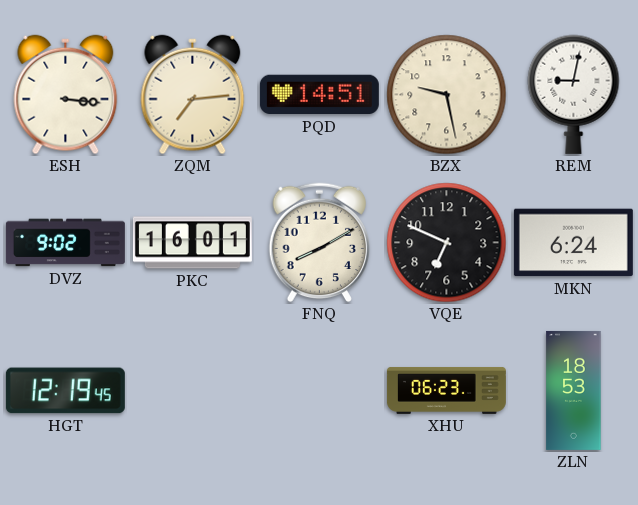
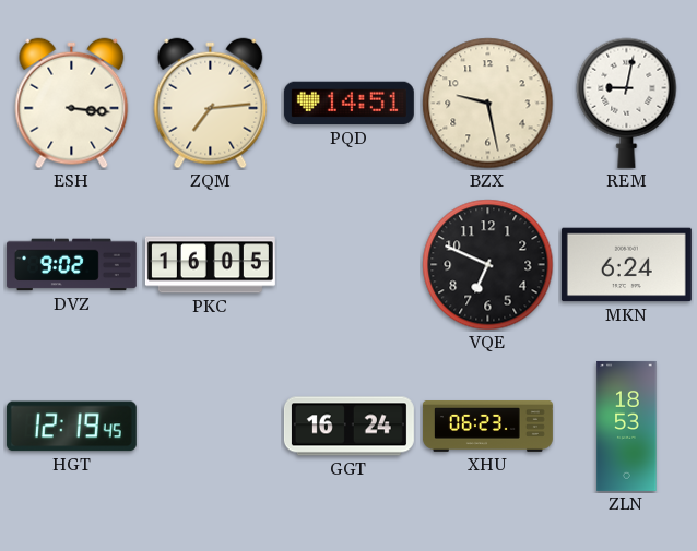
PKC: 16:01 -> 16:05 (210, 265)
FNQ: 8:10 -> none (319, 243)
GGT: none -> 16:24 (349, 427)
